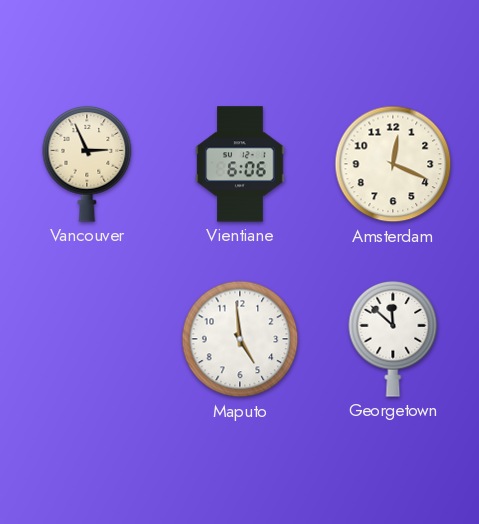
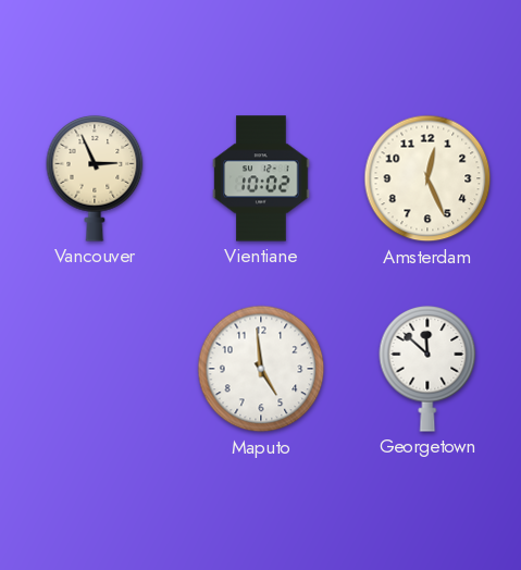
Vientiane: 6:06 -> 10:02 (261, 178)
Amsterdam: 12:19 -> 12:26 (427, 178)
